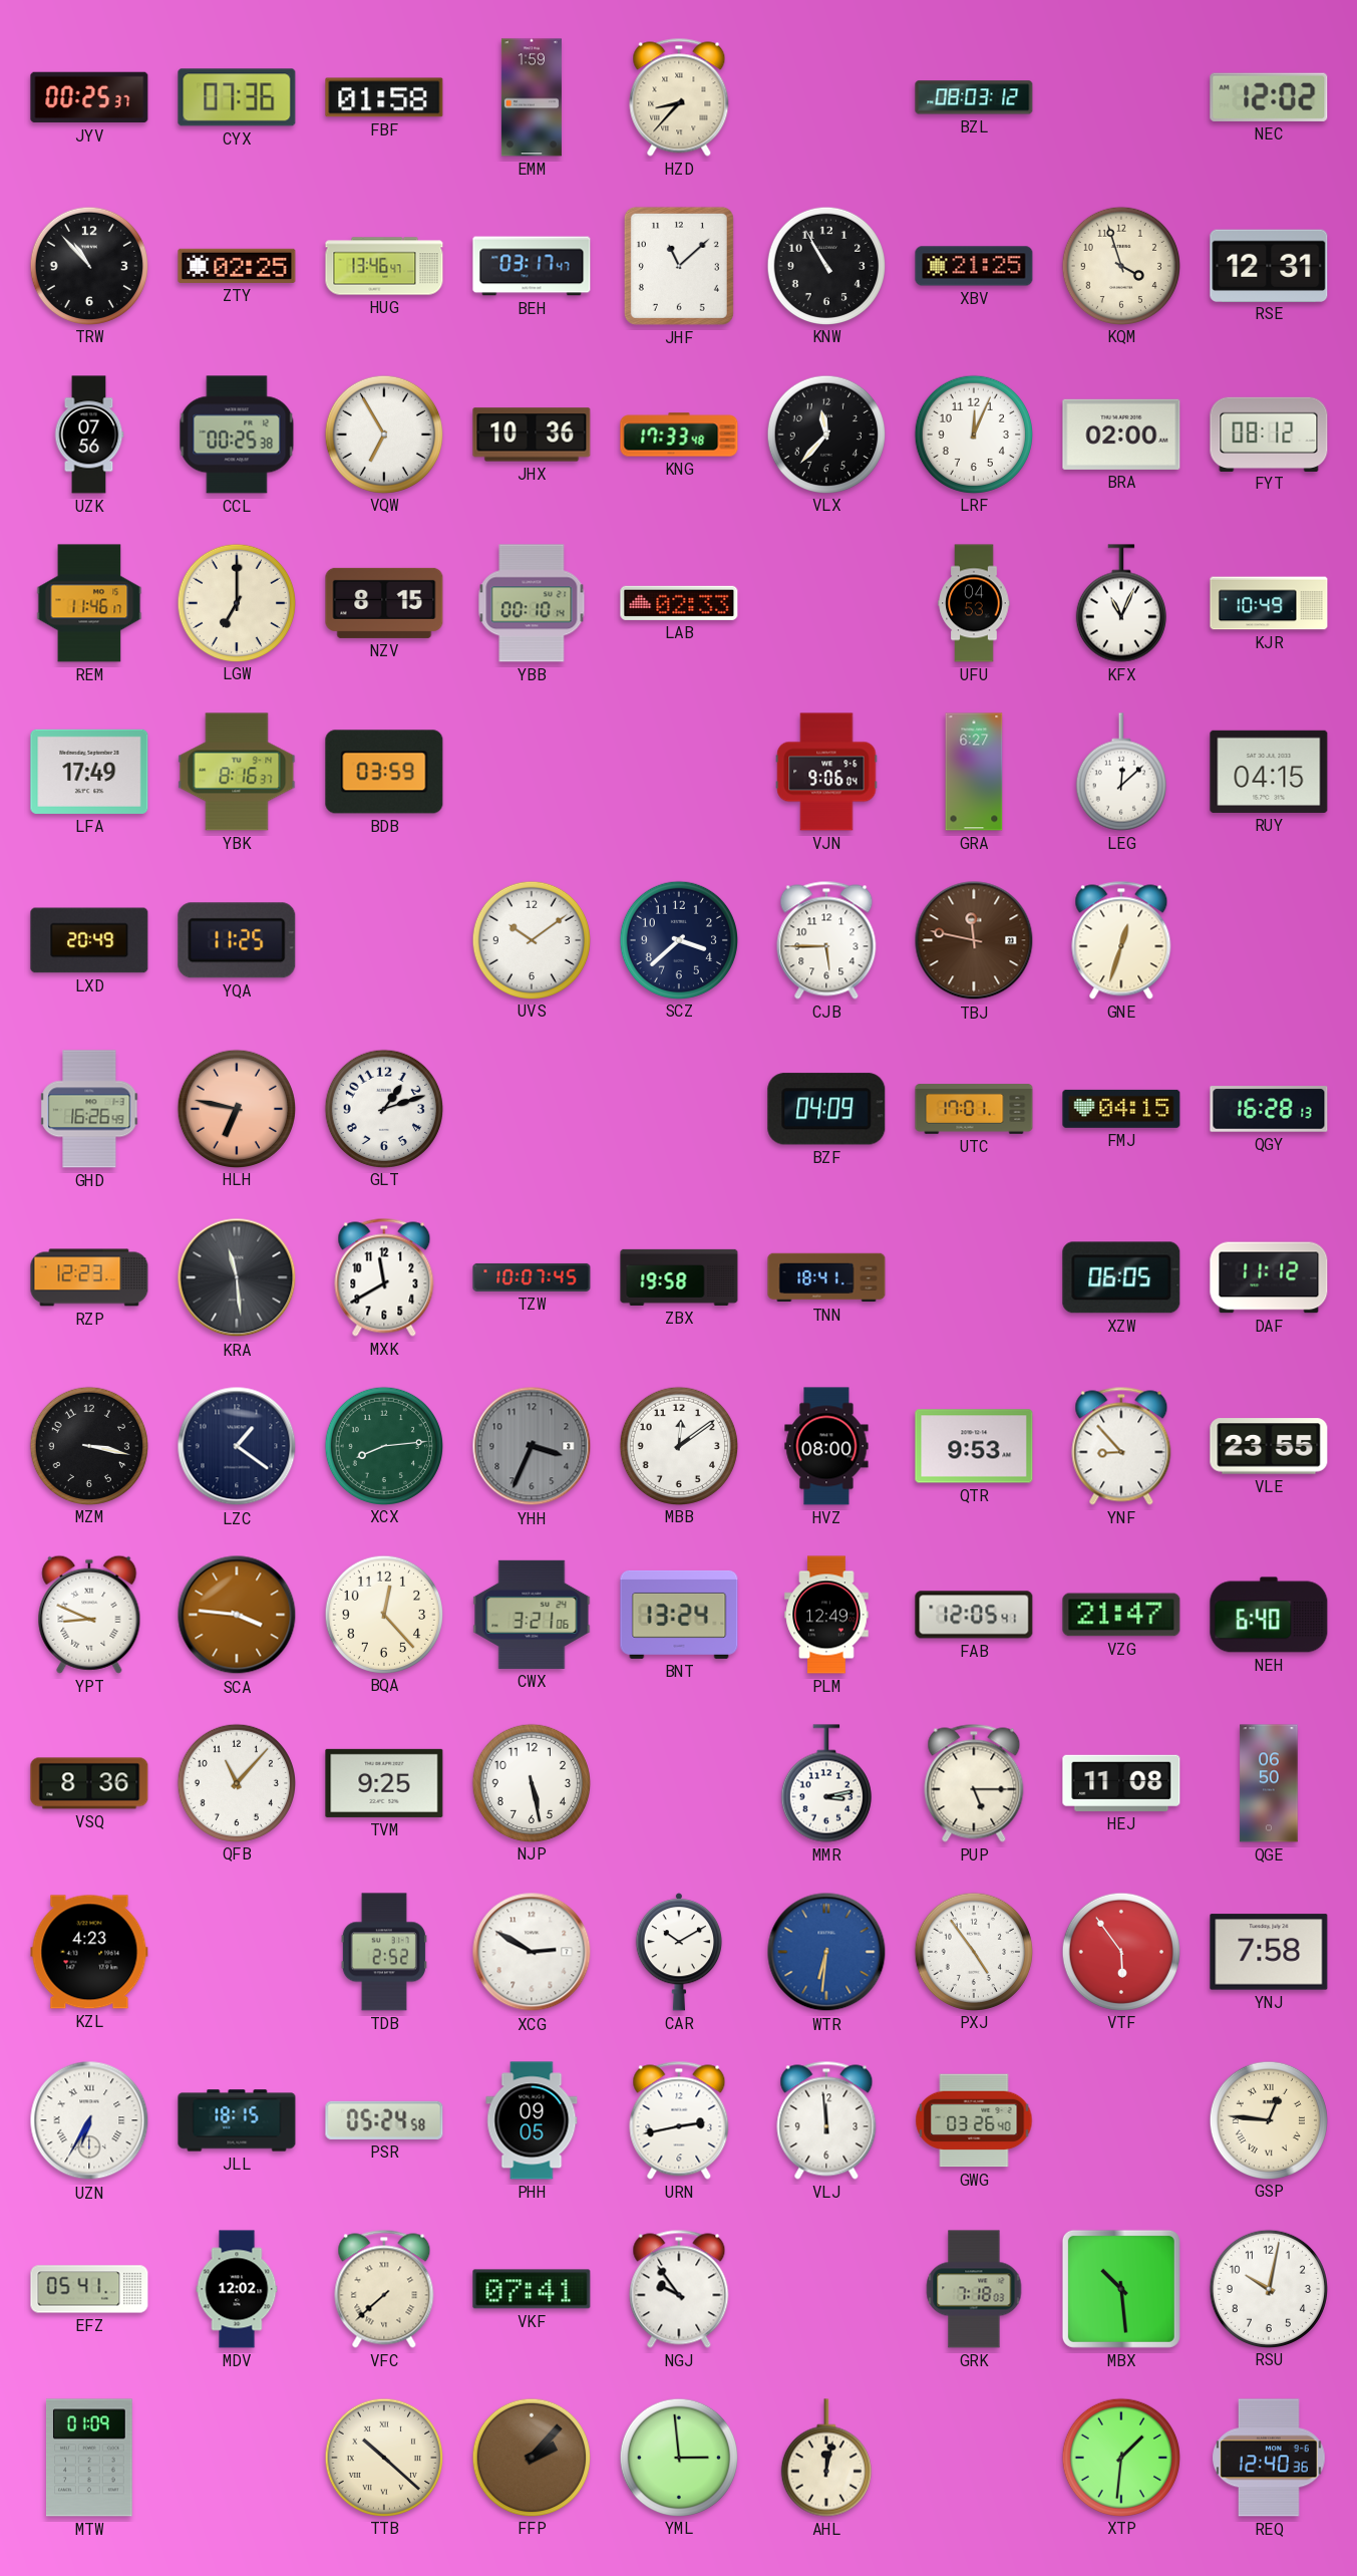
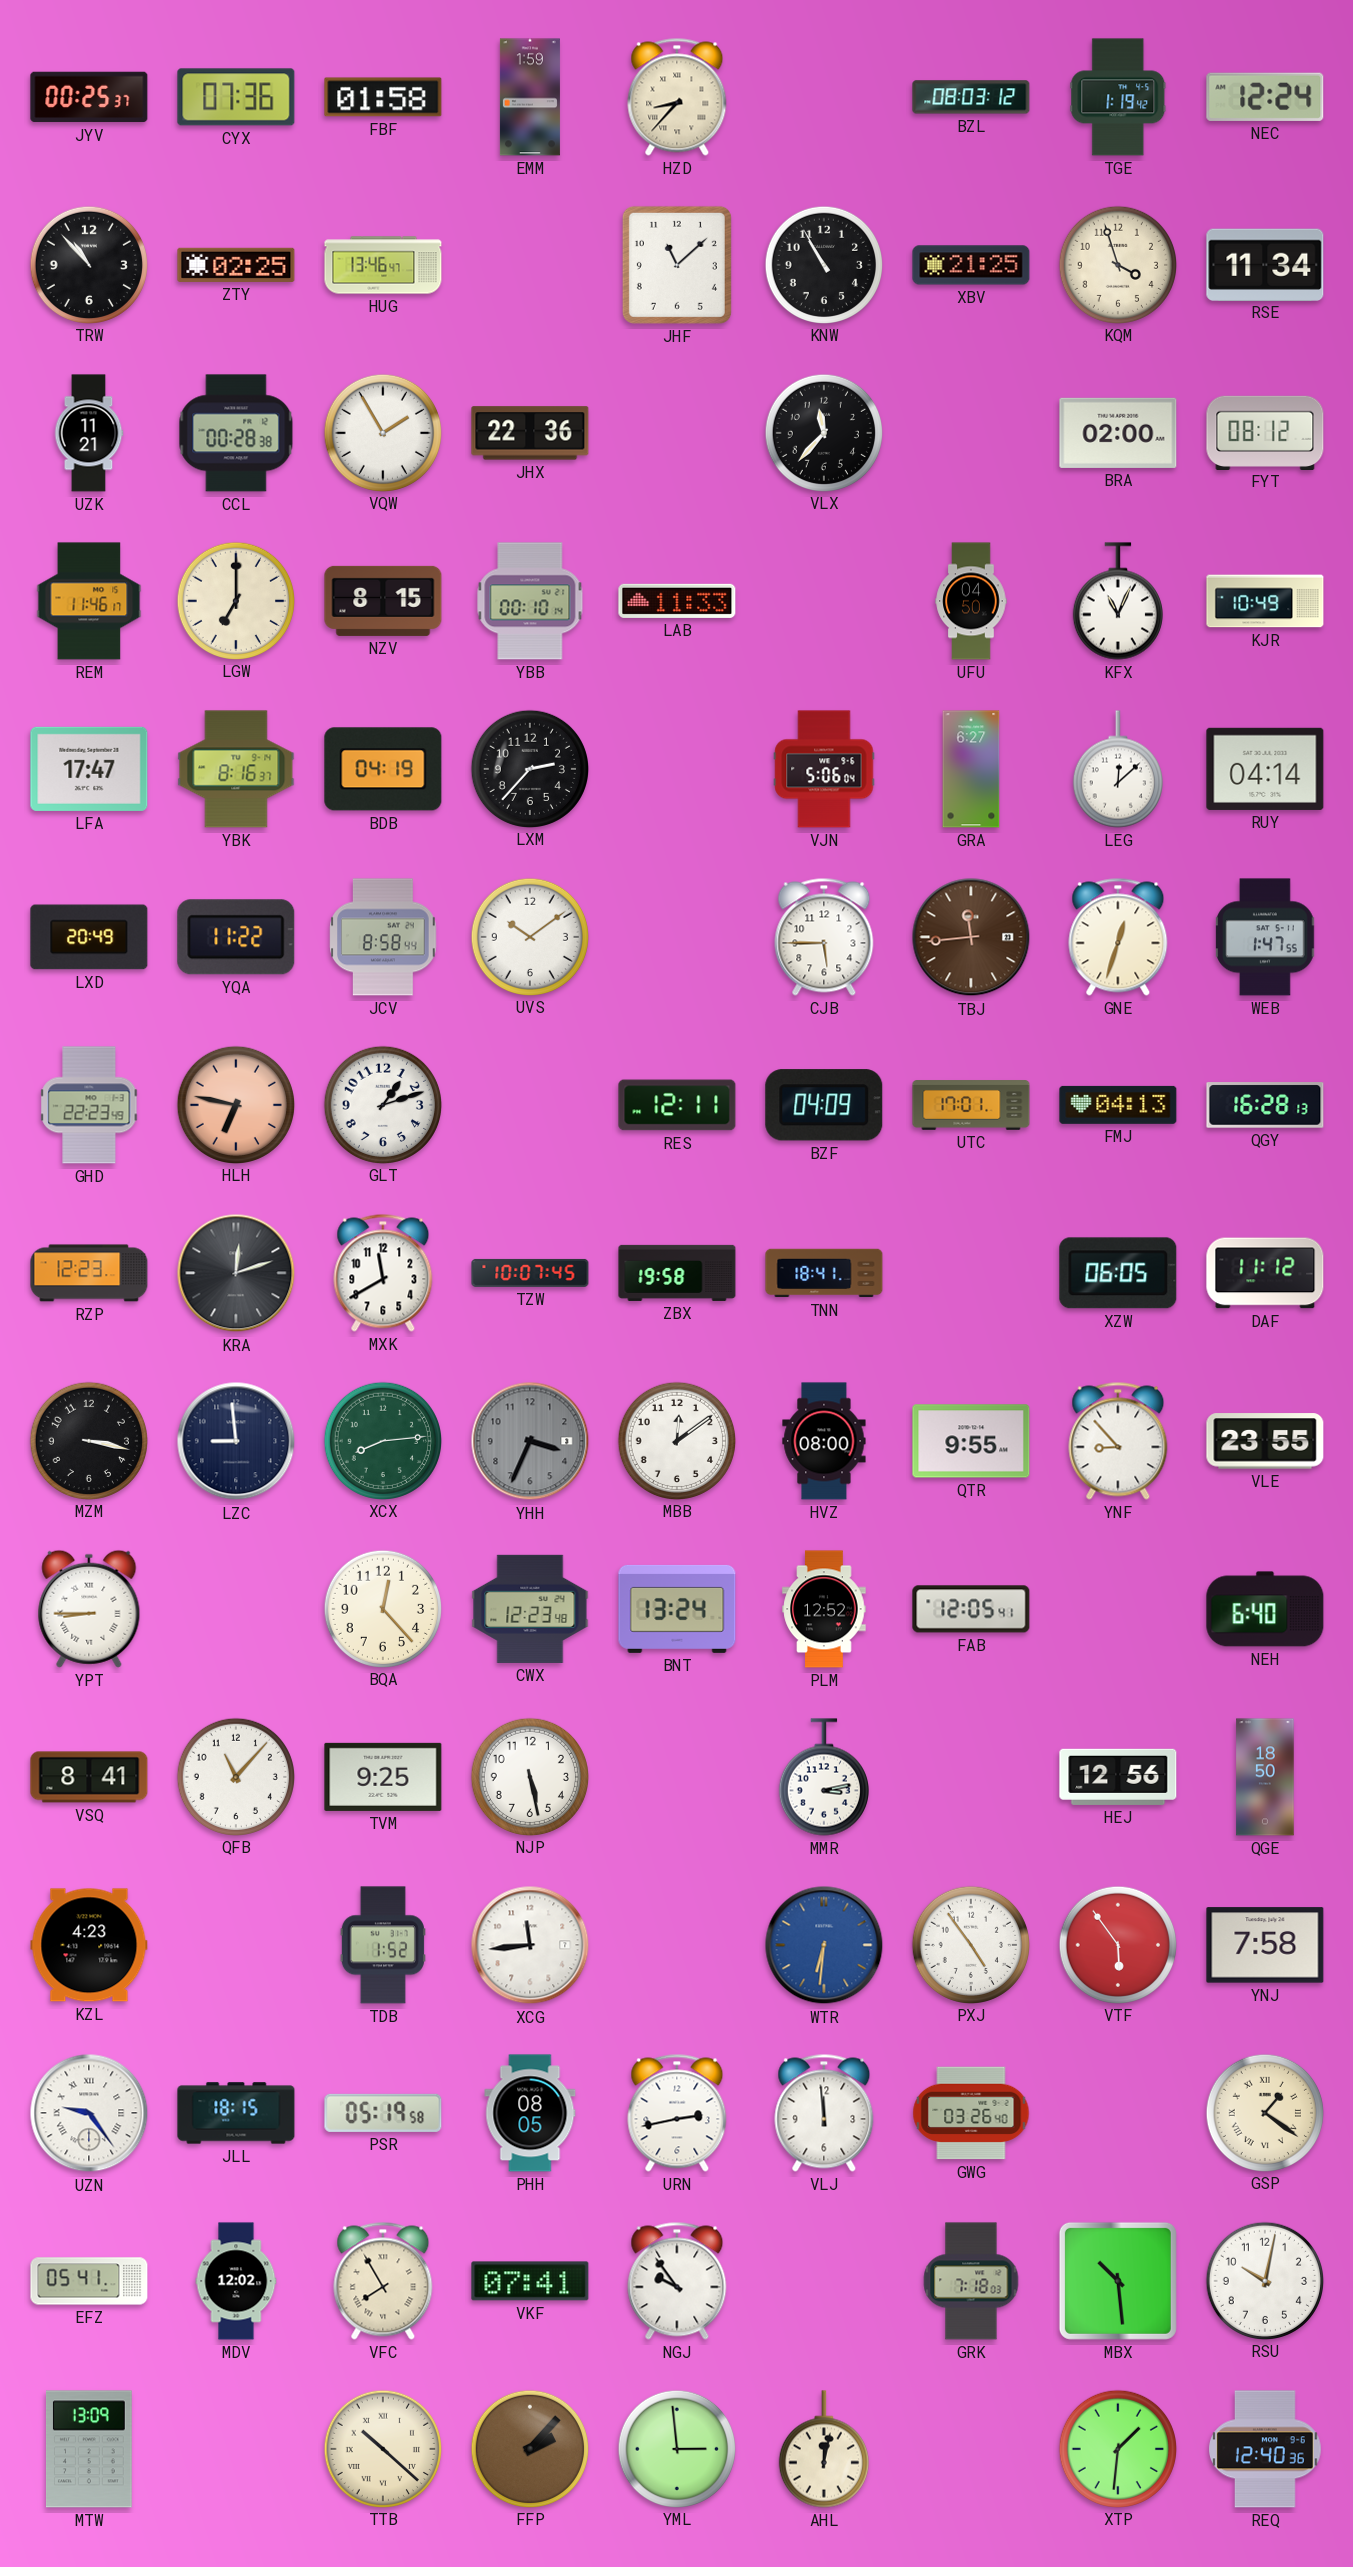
TGE: none -> 1:19 (1118, 97)
NEC: 12:02 -> 12:24 (1265, 97)
BEH: 03:17 -> none (532, 266)
RSE: 12:31 -> 11:34 (1265, 264)
UZK: 07:56 -> 11:21 (89, 433)
CCL: 00:25 -> 00:28 (236, 433)
VQW: 6:55 -> 1:55 (382, 432)
JHX: 10:36 -> 22:36 (530, 433)
KNG: 17:33 -> none (679, 435)
LRF: 12:04 -> none (973, 434)
LAB: 02:33 -> 11:33 (677, 601)
UFU: 04:53 -> 04:50 (971, 601)
LFA: 17:49 -> 17:47 (89, 769)
BDB: 03:59 -> 04:19 (383, 769)
LXM: none -> 2:37 (529, 768)
VJN: 9:06 -> 5:06 (824, 769)
RUY: 04:15 -> 04:14 (1265, 769)
YQA: 11:25 -> 11:22 (236, 937)
JCV: none -> 8:58 (383, 937)
SCZ: 3:38 -> none (678, 939)
TBJ: 11:47 -> 11:44 (971, 937)
WEB: none -> 1:47 (1265, 937)
GHD: 16:26 -> 22:23 (89, 1105)
RES: none -> 12:11 (677, 1105)
FMJ: 04:15 -> 04:13 (1118, 1105)
KRA: 11:29 -> 12:12 (236, 1273)
LZC: 1:21 -> 8:59 (236, 1441)
QTR: 9:53 -> 9:55 (971, 1441)
YPT: 8:49 -> 8:45 (89, 1609)
SCA: 3:46 -> none (237, 1615)
CWX: 3:21 -> 12:23 (530, 1609)
PLM: 12:49 -> 12:52 (824, 1609)
VZG: 21:47 -> none (1121, 1615)
VSQ: 8:36 -> 8:41 (89, 1777)
PUP: 5:15 -> none (974, 1783)
HEJ: 11:08 -> 12:56 (1118, 1777)
QGE: 06:50 -> 18:50 (1265, 1777)
TDB: 2:52 -> 1:52 (383, 1945)
XCG: 2:50 -> 11:44 (530, 1945)
CAR: 10:10 -> none (679, 1953)
UZN: 6:35 -> 9:24 (89, 2113)
PSR: 05:24 -> 05:19 (383, 2113)
PHH: 09:05 -> 08:05 (530, 2113)
GSP: 12:46 -> 1:21 (1264, 2112)
VFC: 7:38 -> 7:55 (383, 2281)
MTW: 01:09 -> 13:09 (89, 2449)
